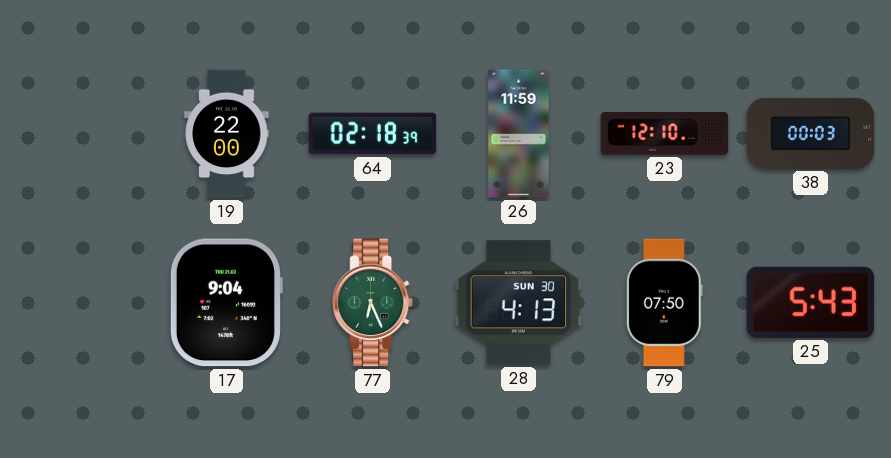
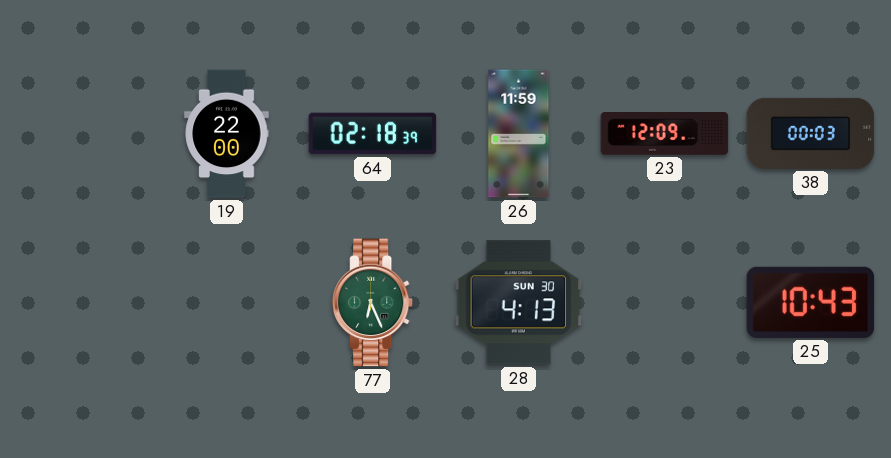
23: 12:10 -> 12:09 (665, 134)
17: 9:04 -> none (226, 303)
79: 07:50 -> none (664, 303)
25: 5:43 -> 10:43 (811, 302)
